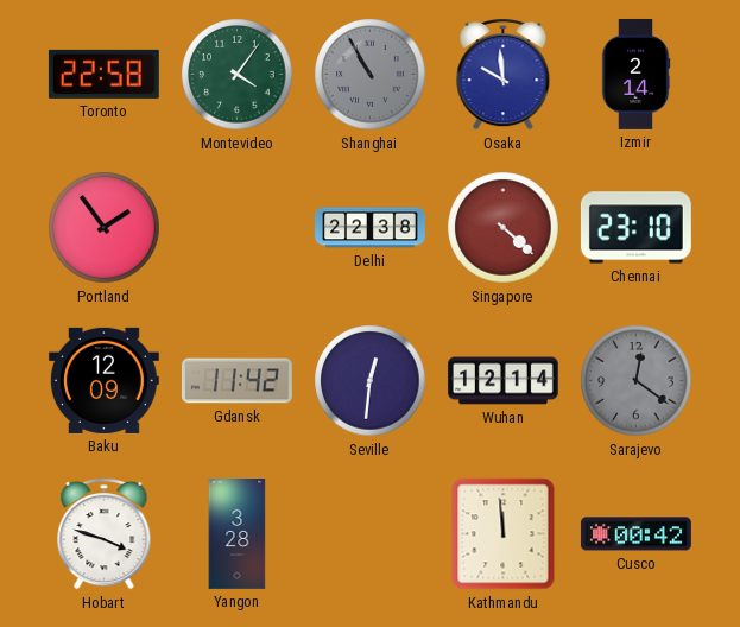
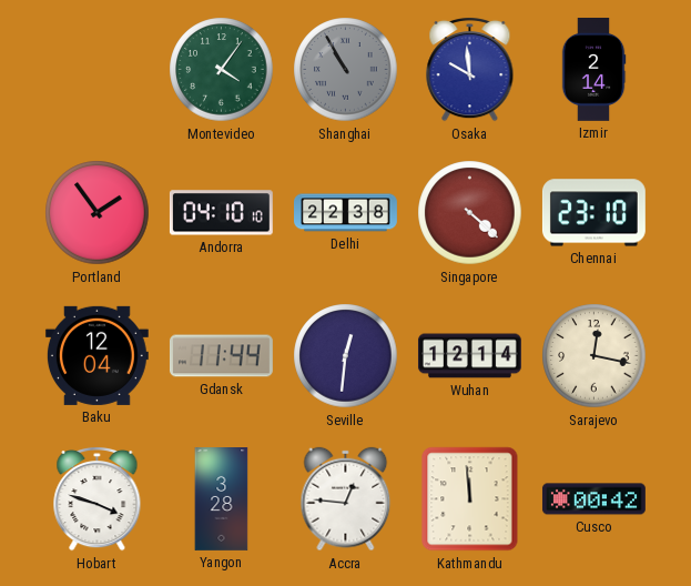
Toronto: 22:58 -> none (103, 74)
Andorra: none -> 04:10 (221, 213)
Baku: 12:09 -> 12:04 (96, 355)
Gdansk: 11:42 -> 11:44 (221, 356)
Sarajevo: 12:21 -> 12:17 (595, 356)
Sarajevo dial: grey -> cream (595, 356)
Accra: none -> 12:46 (346, 499)
